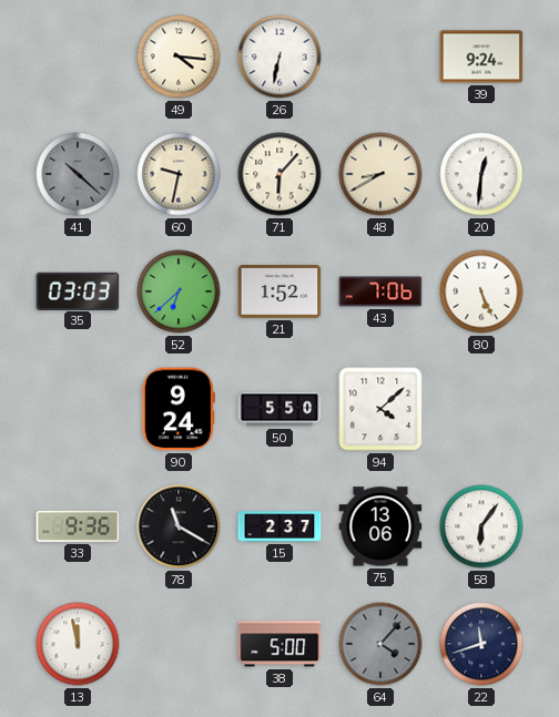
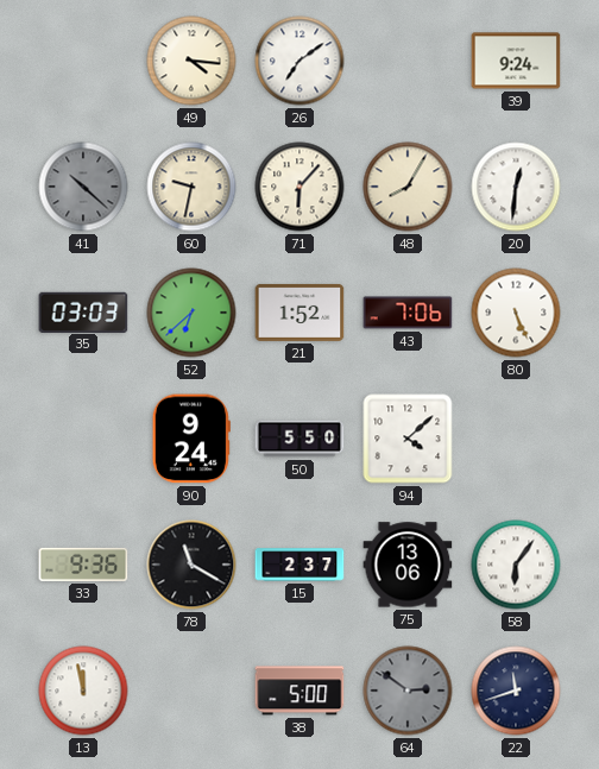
26: 6:32 -> 7:09 (299, 61)
48: 8:40 -> 8:05 (408, 187)
64: 4:07 -> 2:51 (408, 691)
